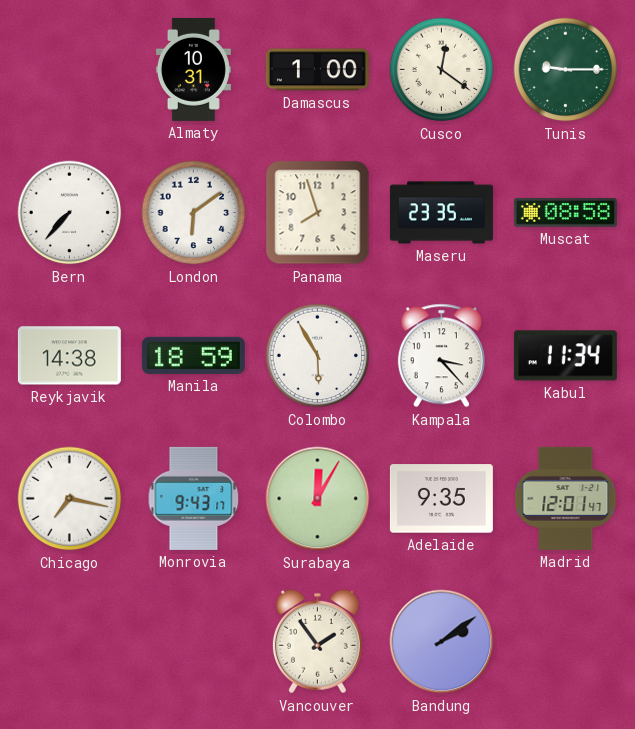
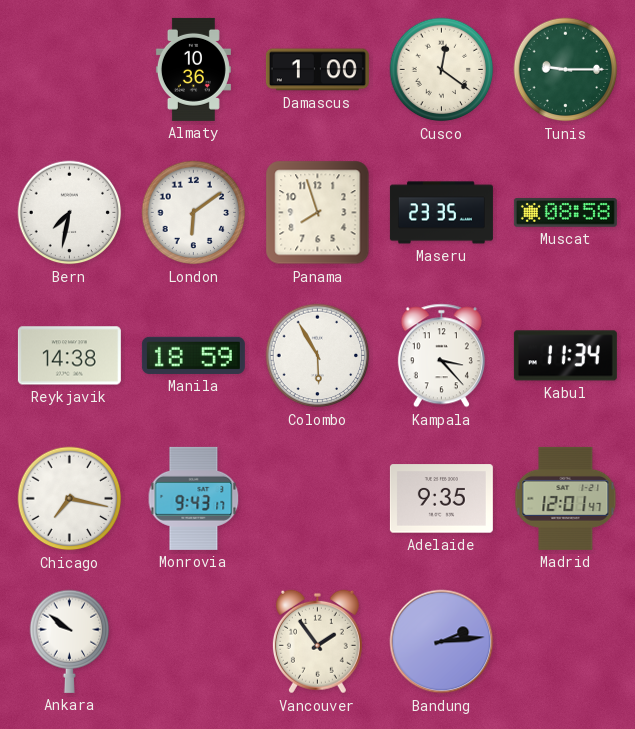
Almaty: 10:31 -> 10:36 (193, 69)
Bern: 7:37 -> 7:32 (70, 213)
Surabaya: 12:05 -> none (318, 499)
Ankara: none -> 9:51 (70, 641)
Bandung: 2:09 -> 2:14 (442, 642)
